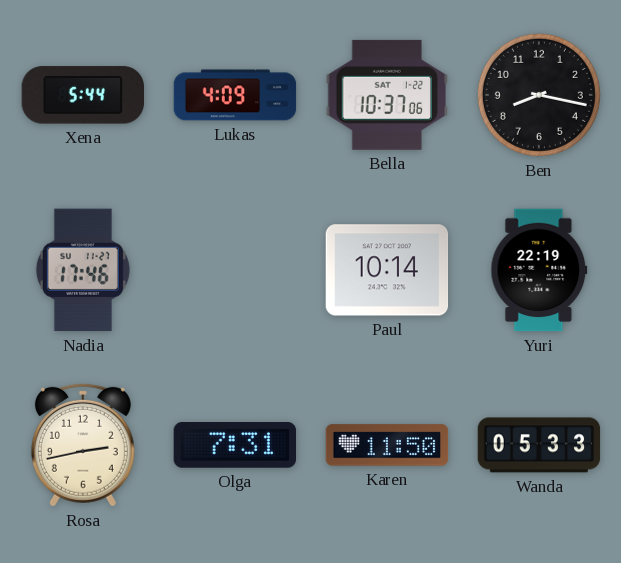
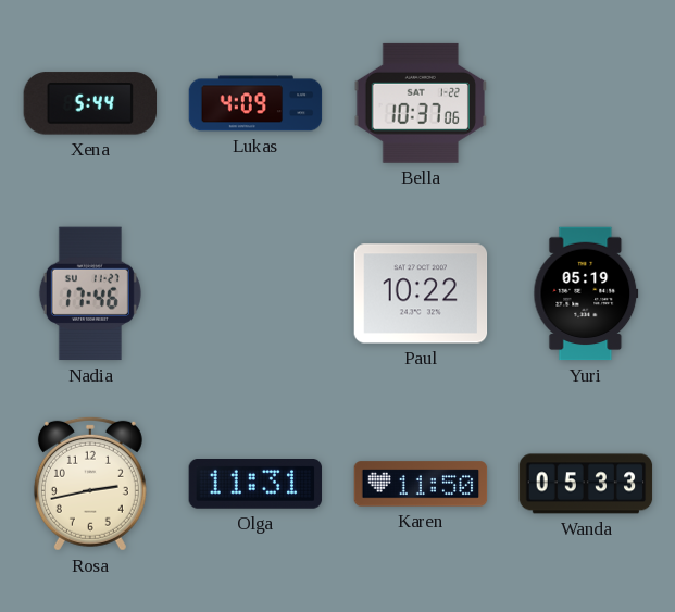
Ben: 8:17 -> none (539, 95)
Paul: 10:14 -> 10:22 (421, 293)
Yuri: 22:19 -> 05:19 (586, 293)
Olga: 7:31 -> 11:31 (255, 485)
